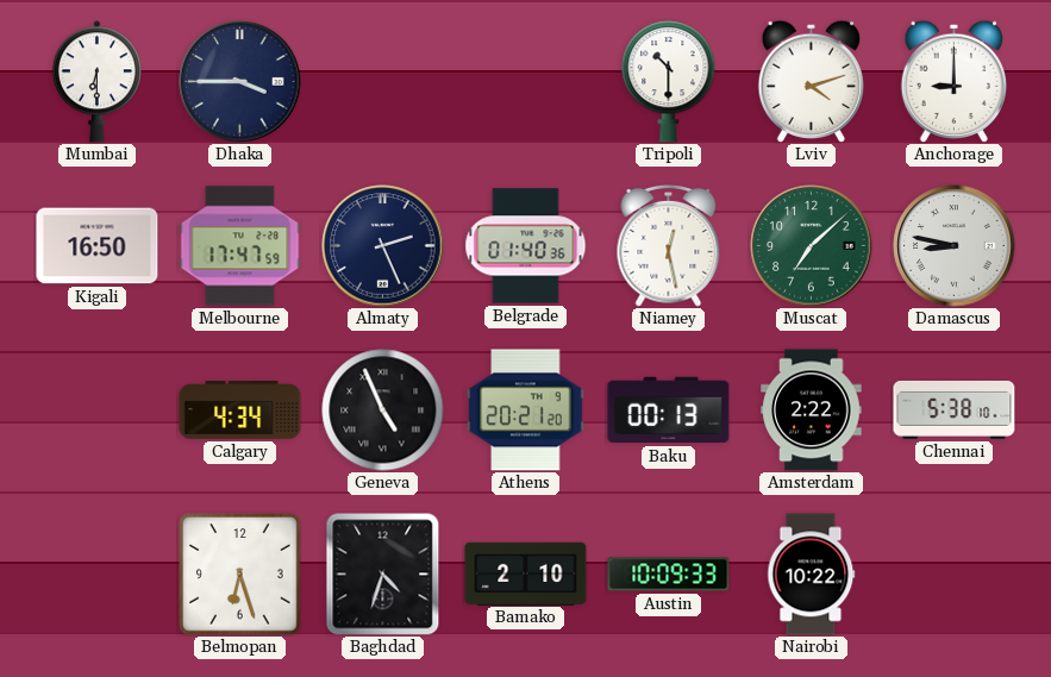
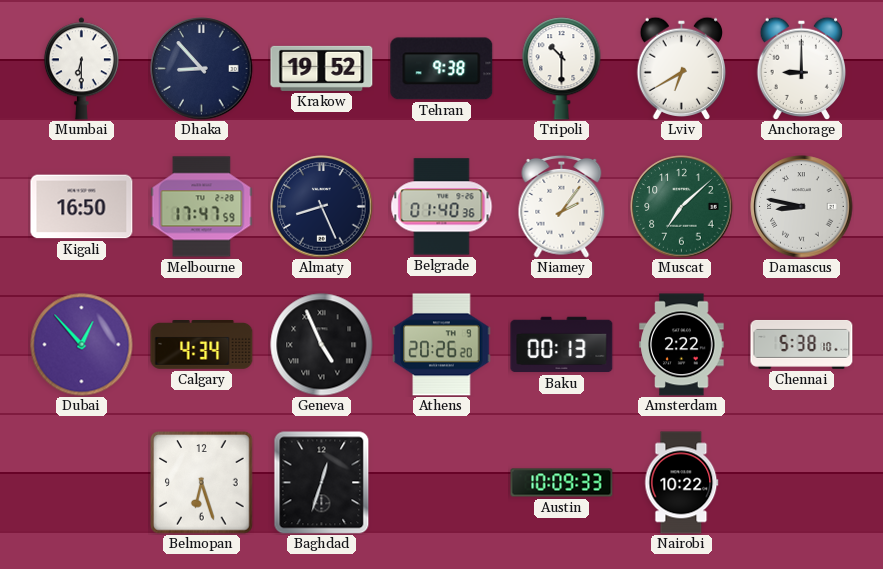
Dhaka: 3:45 -> 8:53 (202, 69)
Krakow: none -> 19:52 (322, 68)
Tehran: none -> 9:38 (442, 69)
Lviv: 4:12 -> 6:40 (681, 68)
Almaty: 2:26 -> 8:26 (322, 207)
Niamey: 12:28 -> 2:06 (562, 206)
Dubai: none -> 12:53 (82, 345)
Athens: 20:21 -> 20:26 (442, 345)
Baghdad: 4:33 -> 12:33 (322, 483)
Bamako: 2:10 -> none (526, 573)
